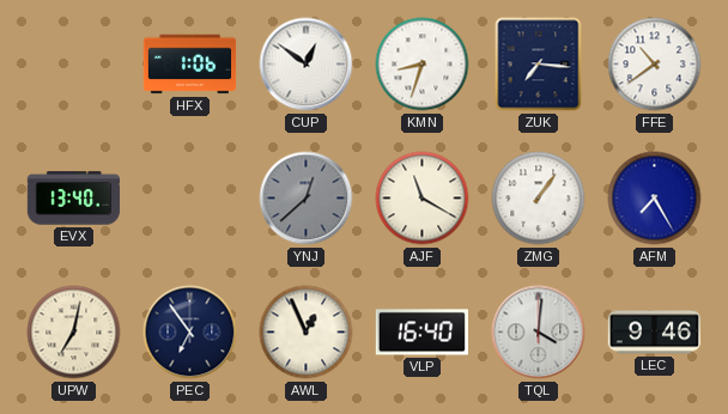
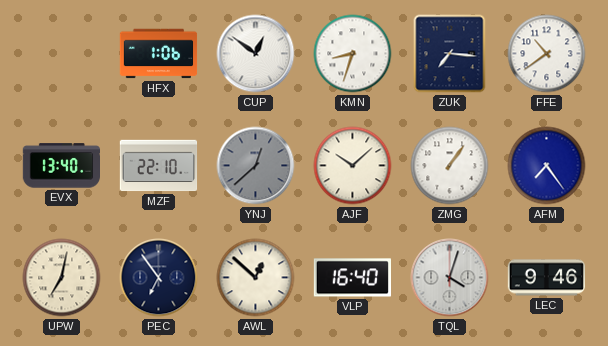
MZF: none -> 22:10 (159, 166)
AJF: 11:20 -> 10:08 (353, 166)
AFM: 7:25 -> 7:24 (547, 166)
AWL: 12:56 -> 12:52 (256, 278)
TQL: 4:01 -> 4:03 (450, 278)
